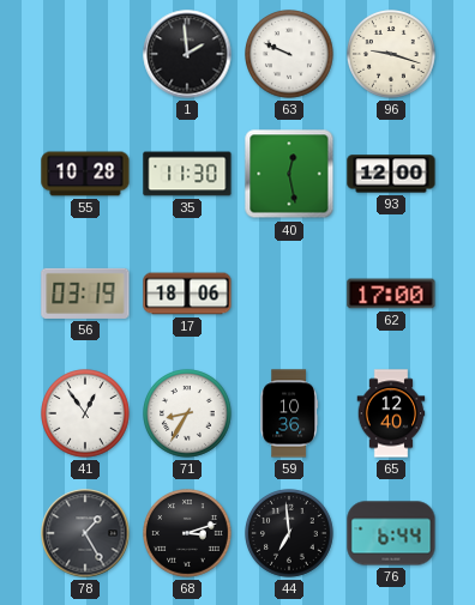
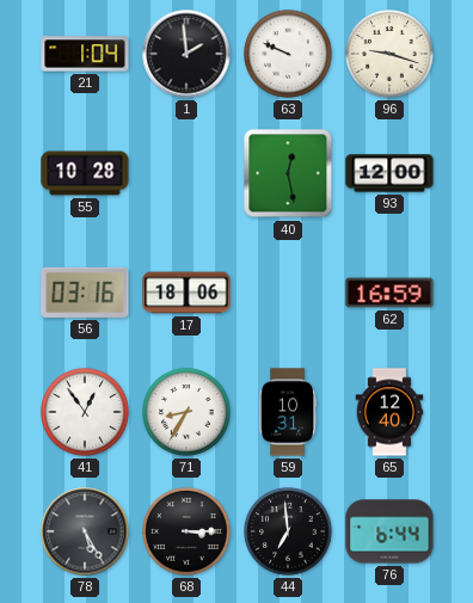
21: none -> 1:04 (85, 54)
35: 11:30 -> none (187, 174)
56: 03:19 -> 03:16 (85, 293)
62: 17:00 -> 16:59 (389, 293)
59: 10:36 -> 10:31 (288, 412)
78: 1:25 -> 5:25 (85, 531)
68: 3:12 -> 3:15 (188, 533)
